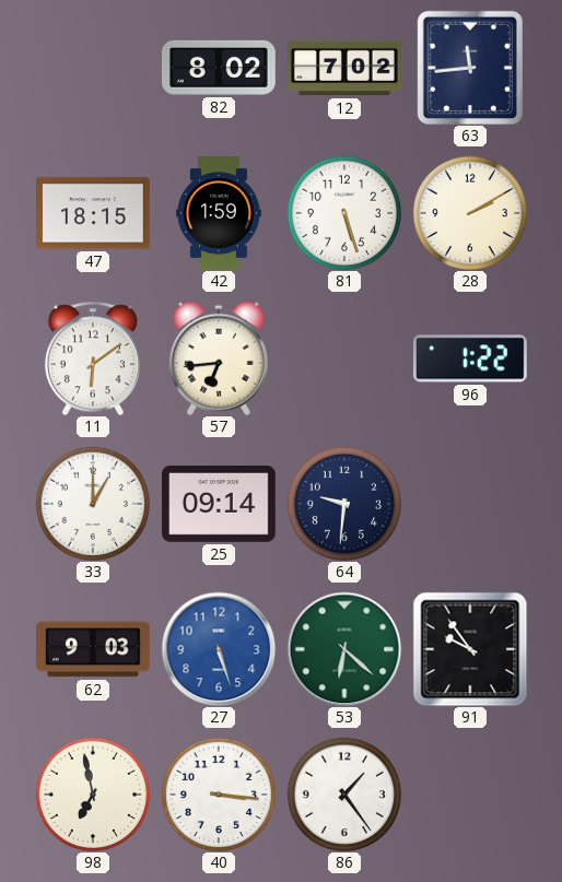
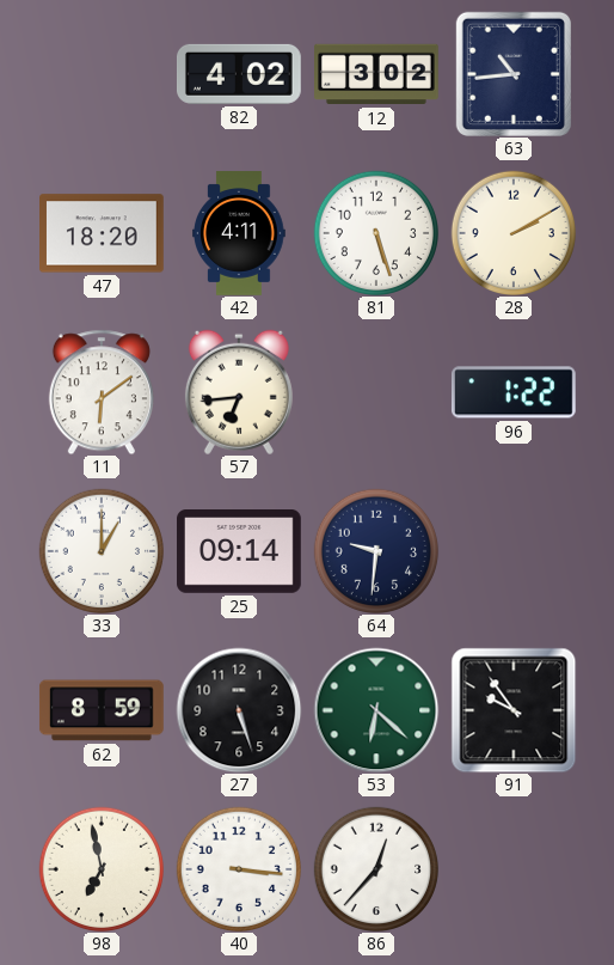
82: 8:02 -> 4:02 (239, 74)
12: 7:02 -> 3:02 (377, 74)
63: 11:44 -> 10:44 (514, 74)
47: 18:15 -> 18:20 (103, 233)
42: 1:59 -> 4:11 (240, 233)
62: 9:03 -> 8:59 (102, 710)
27 dial: blue -> black (239, 710)
86: 1:24 -> 12:37 (375, 868)
